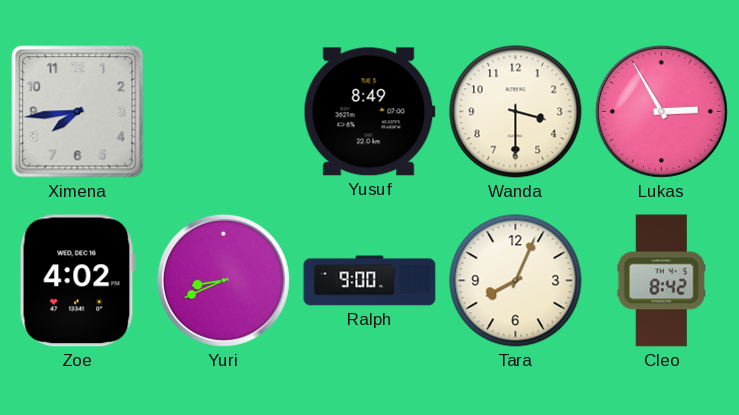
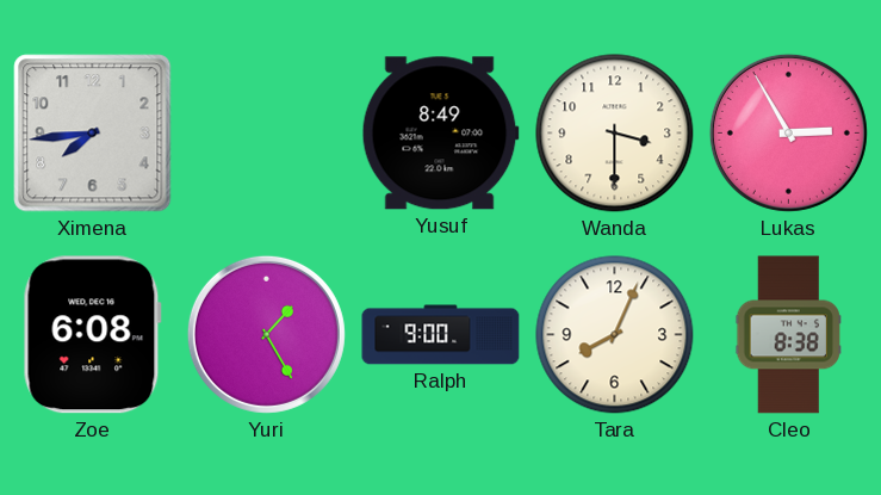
Zoe: 4:02 -> 6:08 (92, 335)
Yuri: 8:41 -> 1:25 (266, 334)
Cleo: 8:42 -> 8:38 (788, 335)
